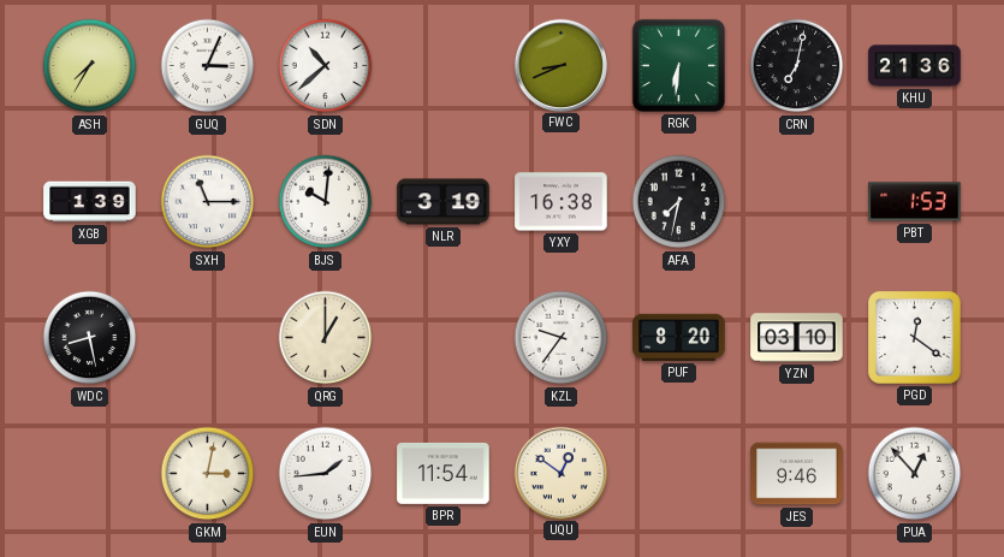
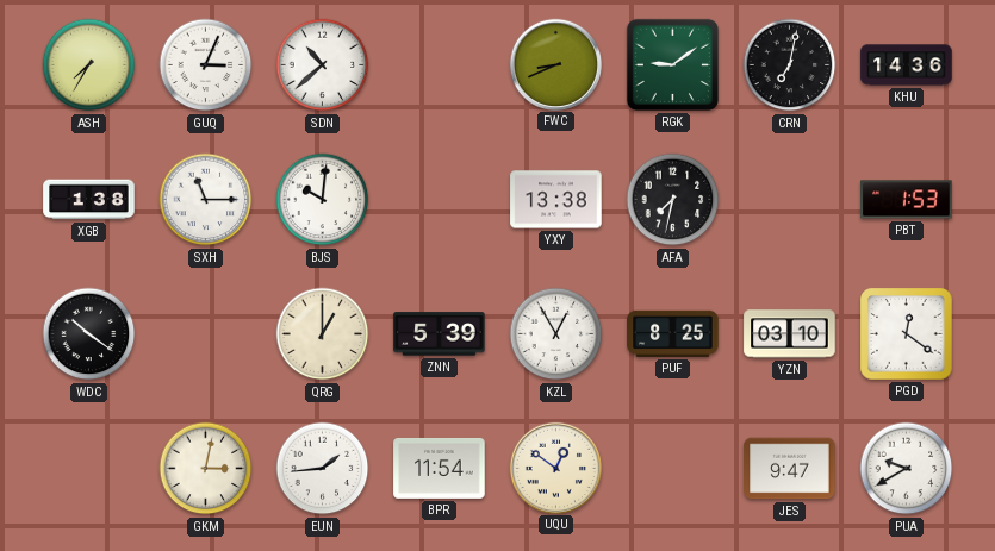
RGK: 6:31 -> 9:09 (672, 64)
KHU: 21:36 -> 14:36 (907, 65)
XGB: 1:39 -> 1:38 (89, 200)
NLR: 3:19 -> none (444, 202)
YXY: 16:38 -> 13:38 (556, 200)
WDC: 8:28 -> 10:21 (89, 334)
ZNN: none -> 5:39 (440, 334)
KZL: 9:36 -> 12:55 (556, 334)
PUF: 8:20 -> 8:25 (673, 333)
JES: 9:46 -> 9:47 (790, 469)
PUA: 12:53 -> 9:40 (907, 469)
